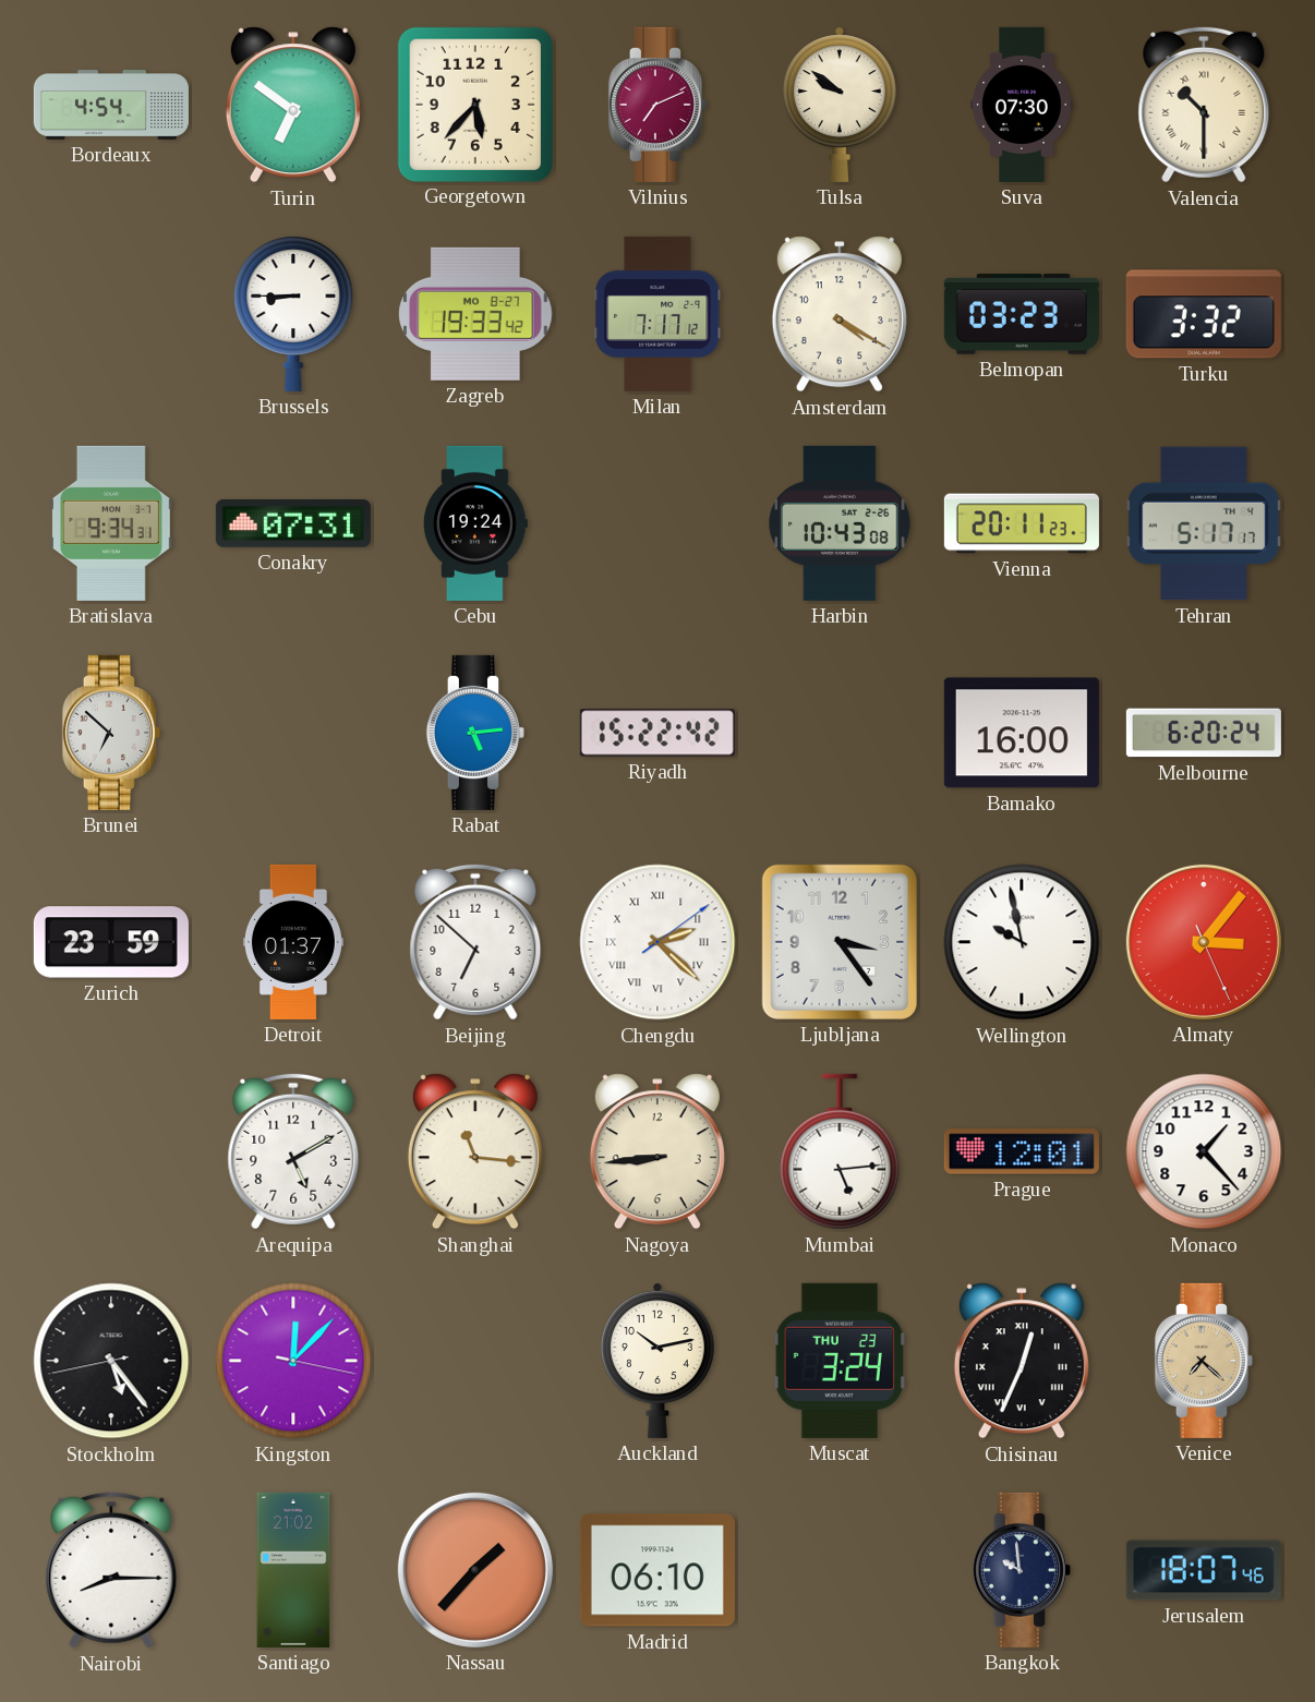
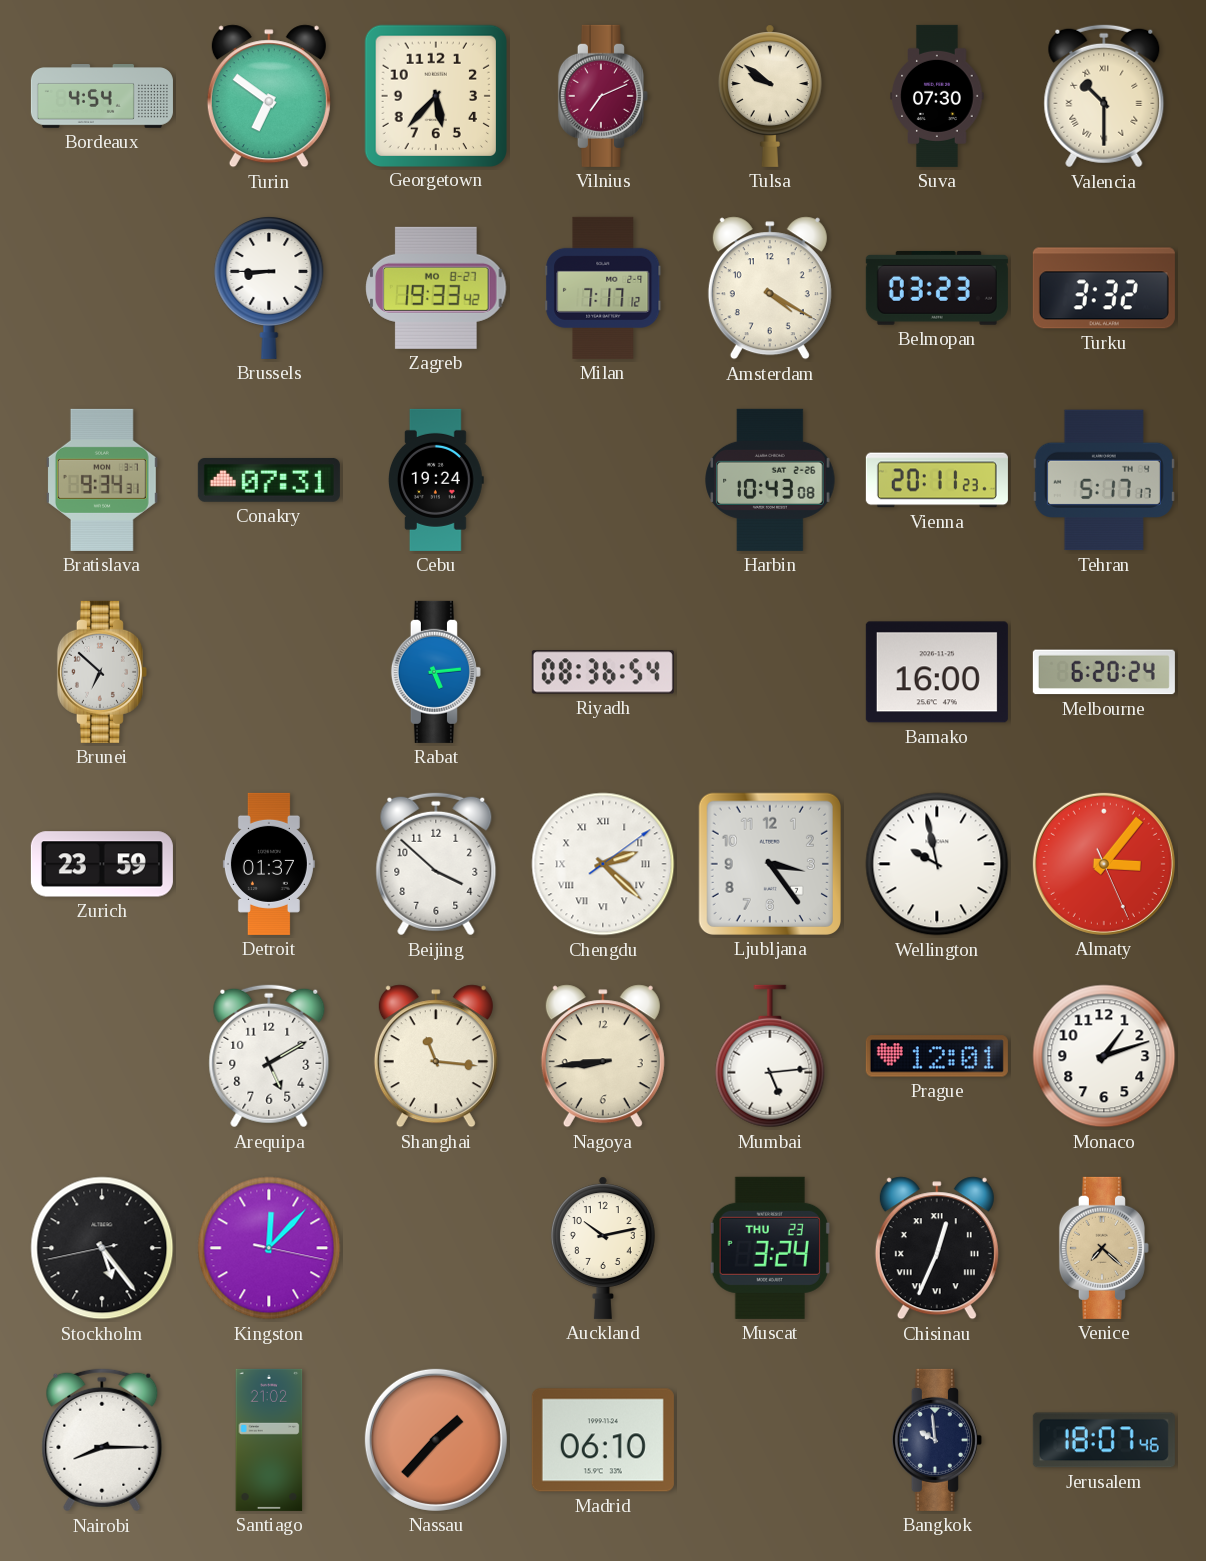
Riyadh: 15:22 -> 08:36 (603, 672)
Beijing: 6:52 -> 3:52 (436, 864)
Monaco: 1:23 -> 1:12 (1104, 1056)
